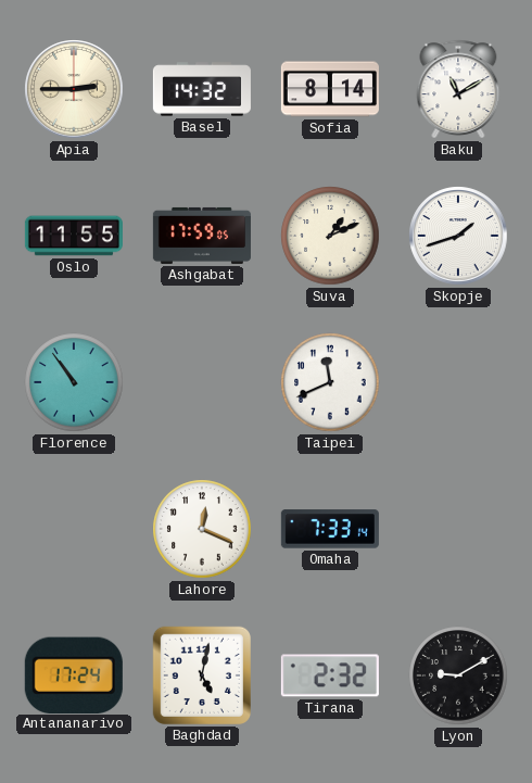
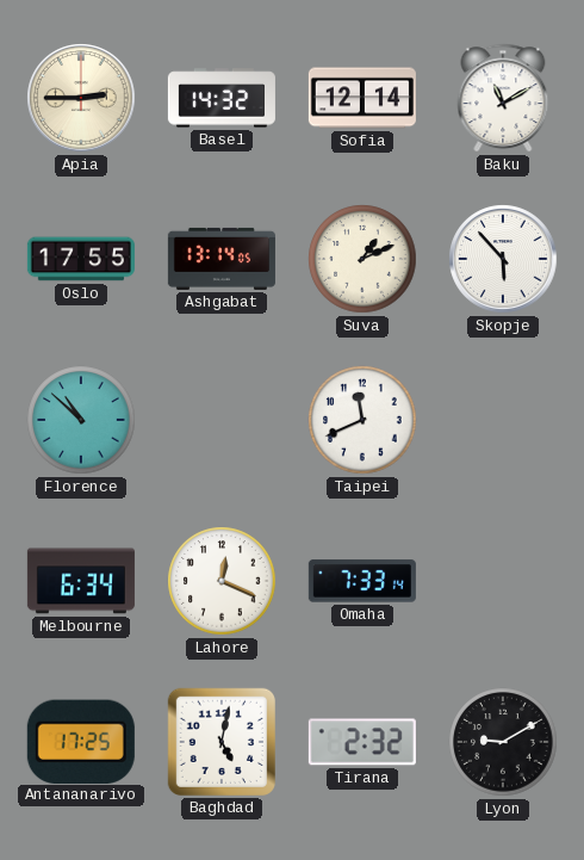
Sofia: 8:14 -> 12:14 (362, 98)
Oslo: 11:55 -> 17:55 (81, 259)
Ashgabat: 17:59 -> 13:14 (222, 259)
Skopje: 1:42 -> 5:53 (503, 259)
Florence: 10:54 -> 10:52 (81, 420)
Melbourne: none -> 6:34 (81, 581)
Antananarivo: 17:24 -> 17:25 (81, 741)
